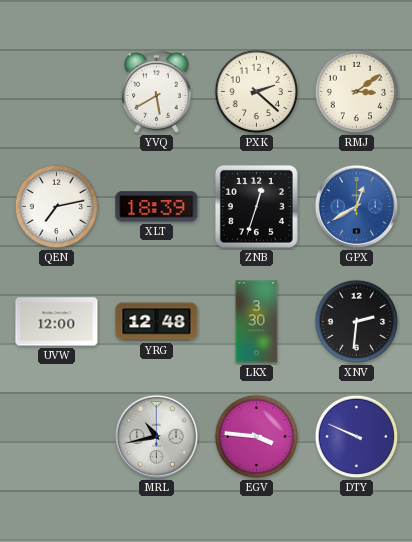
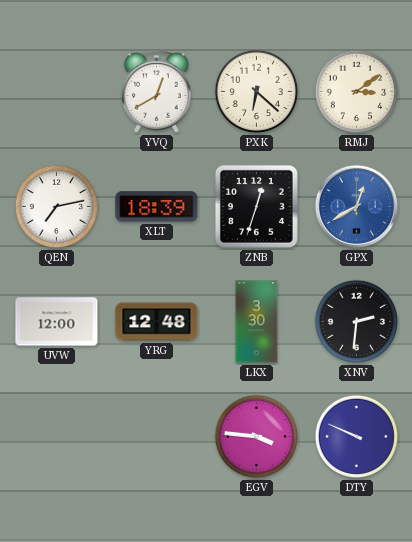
YVQ: 5:40 -> 12:40 (157, 92)
PXK: 2:22 -> 6:22 (257, 92)
MRL: 10:43 -> none (156, 436)
